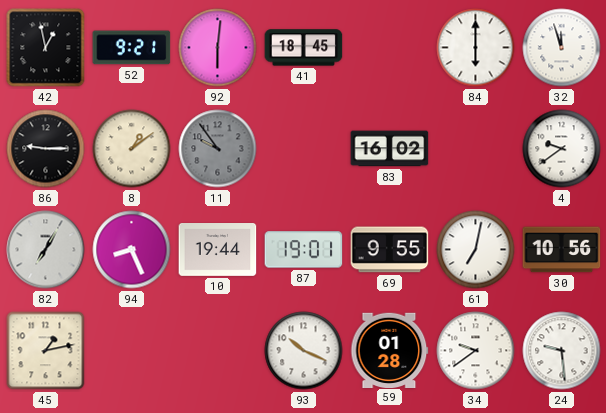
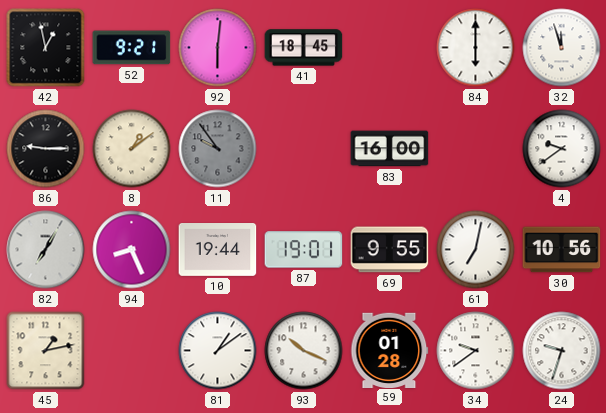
83: 16:02 -> 16:00 (390, 149)
81: none -> 1:09 (218, 351)
24: 9:29 -> 9:33 (562, 351)
